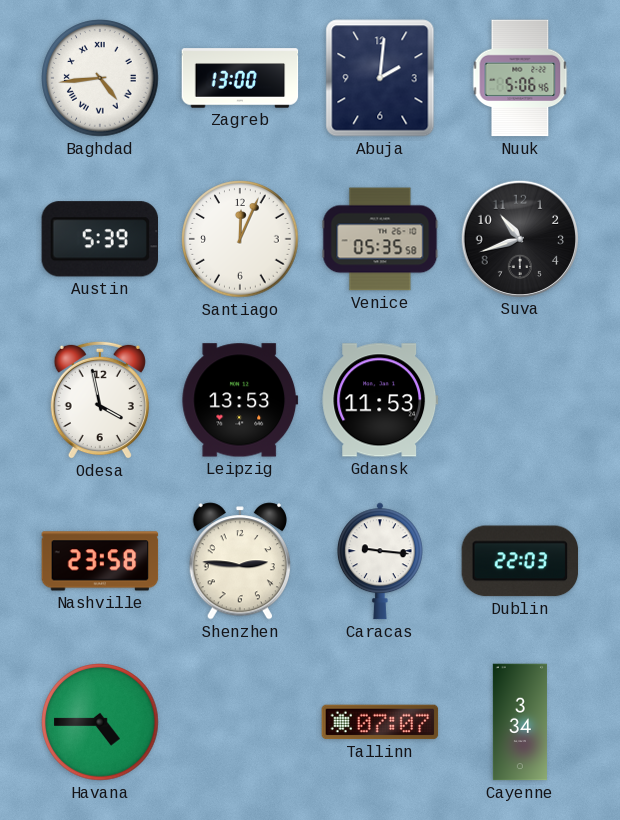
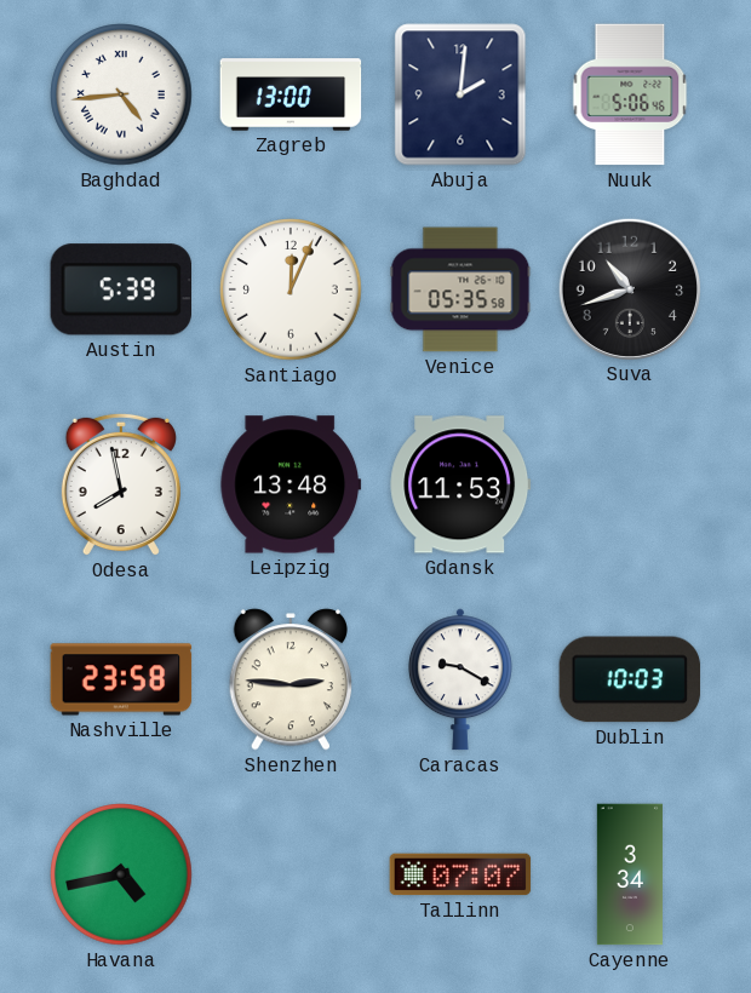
Odesa: 3:58 -> 7:58 (121, 484)
Leipzig: 13:53 -> 13:48 (291, 484)
Caracas: 9:16 -> 9:20 (460, 679)
Dublin: 22:03 -> 10:03 (630, 679)
Havana: 4:45 -> 4:43 (121, 874)
